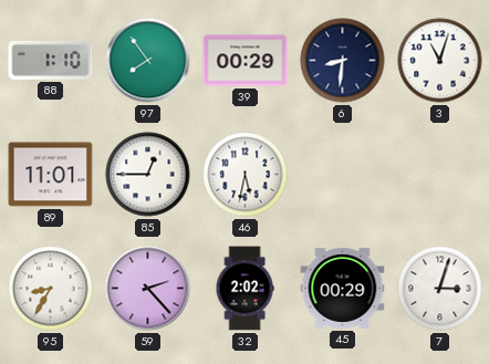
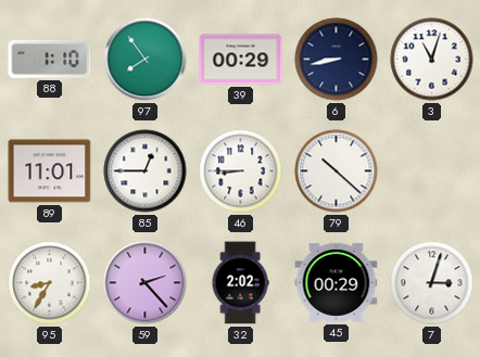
6: 8:31 -> 8:43 (337, 60)
46: 5:32 -> 8:45 (241, 171)
79: none -> 10:22 (337, 171)
